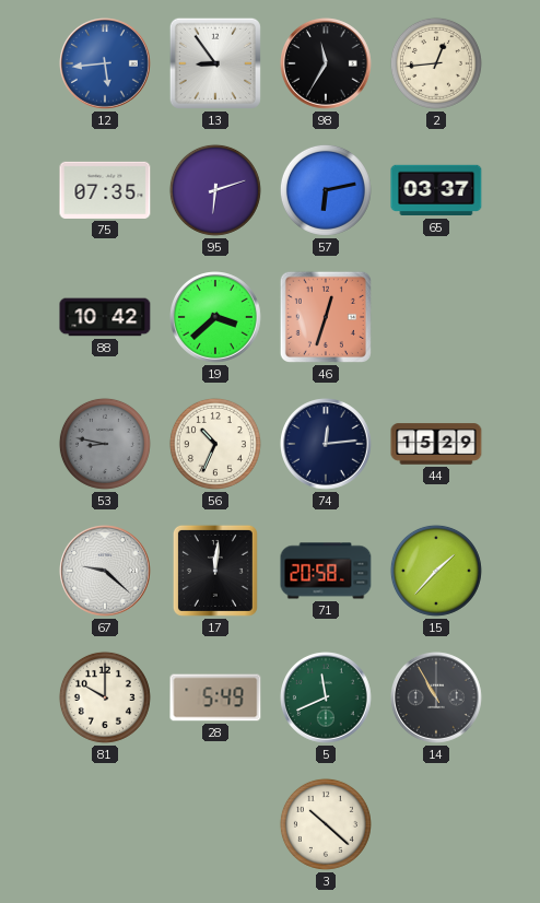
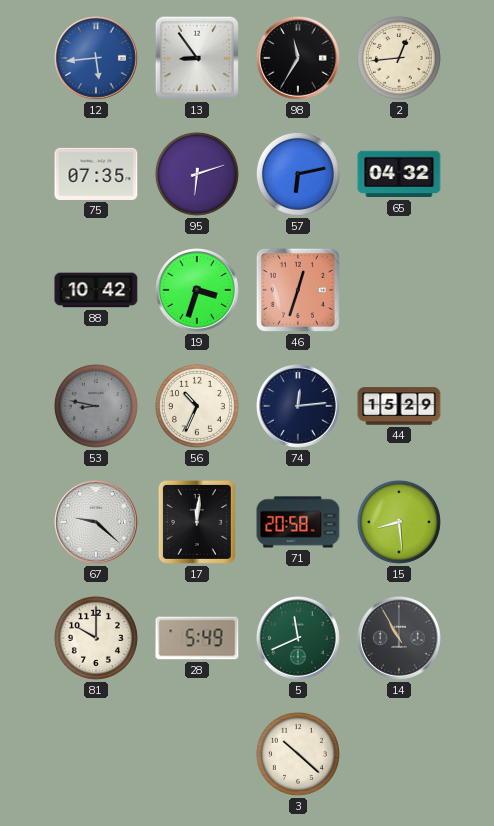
65: 03:37 -> 04:32 (399, 174)
19: 3:38 -> 3:33 (198, 291)
15: 1:37 -> 8:29 (399, 522)
